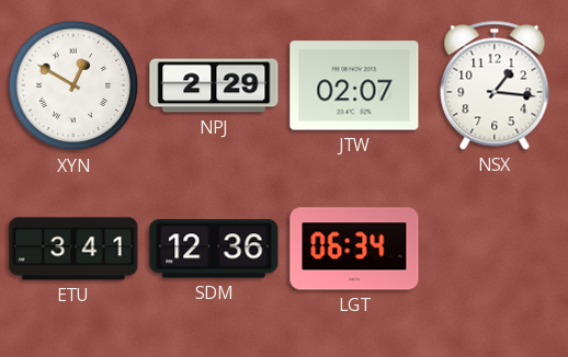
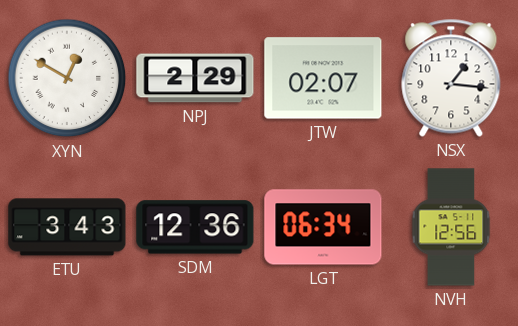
ETU: 3:41 -> 3:43 (67, 227)
NVH: none -> 12:56 (451, 227)
